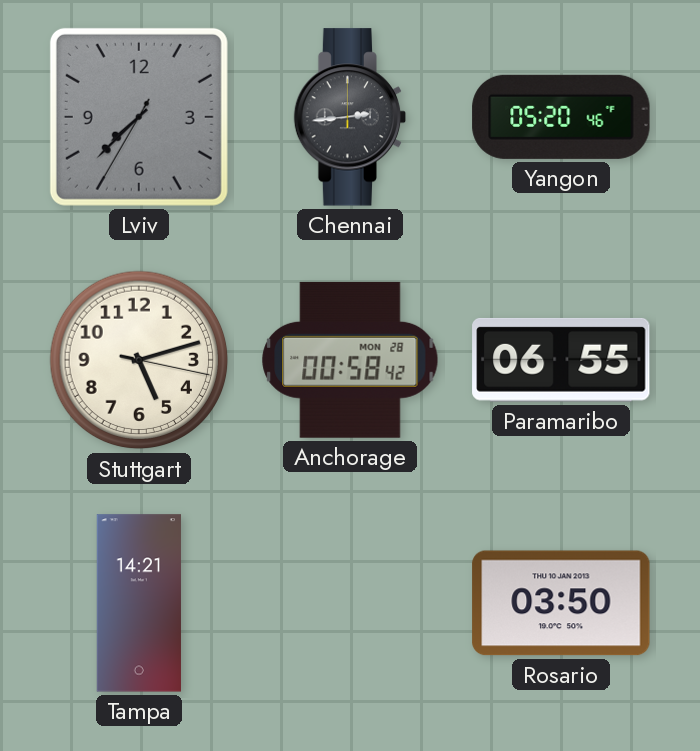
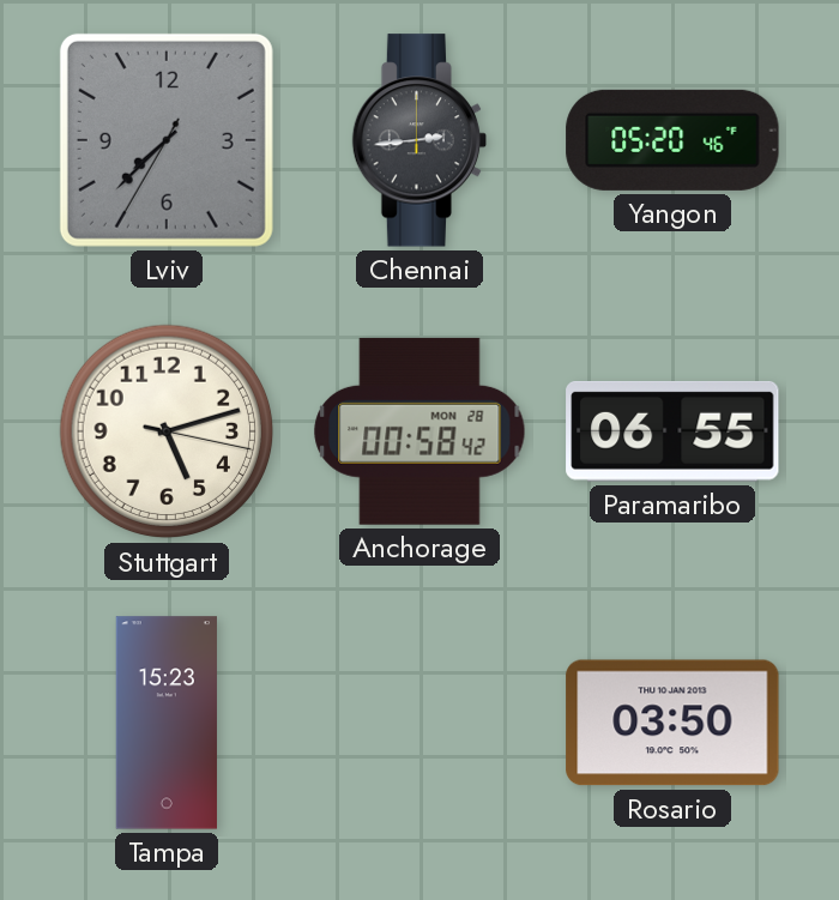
Tampa: 14:21 -> 15:23 (167, 723)
